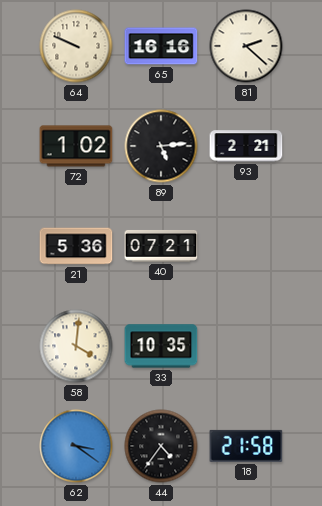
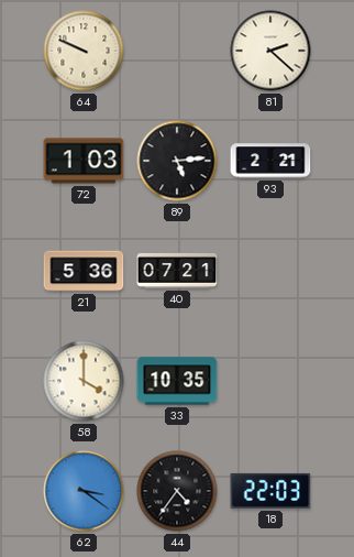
65: 16:16 -> none (161, 46)
72: 1:02 -> 1:03 (84, 161)
58: 4:01 -> 4:00 (84, 381)
18: 21:58 -> 22:03 (270, 491)
